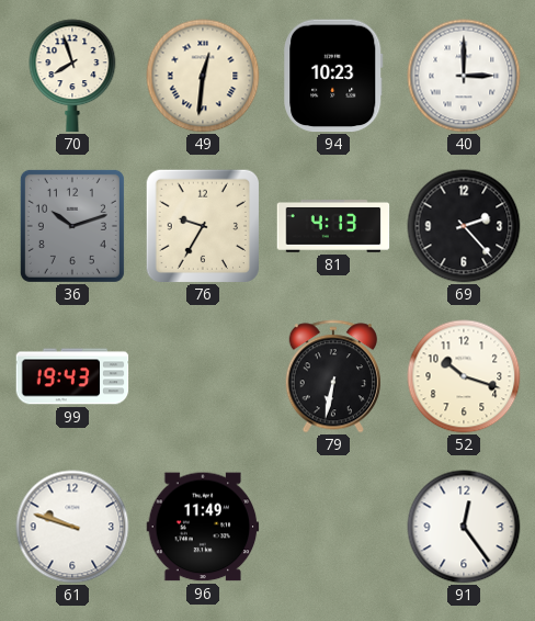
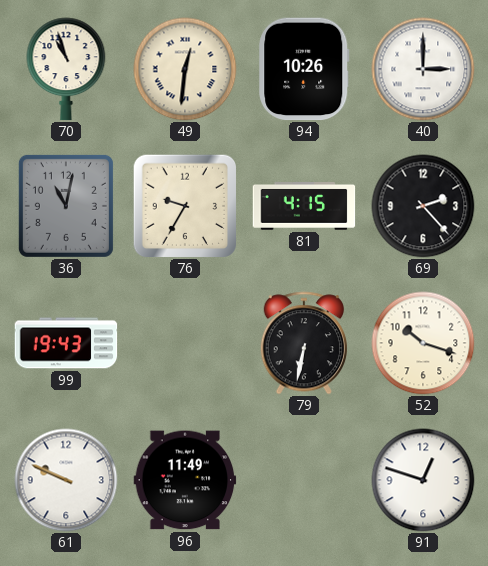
70: 7:57 -> 10:57 (66, 69)
94: 10:23 -> 10:26 (304, 69)
36: 10:12 -> 11:02 (66, 206)
81: 4:13 -> 4:15 (304, 207)
61: 9:48 -> 9:49 (66, 480)
91: 12:24 -> 12:48 (423, 480)
